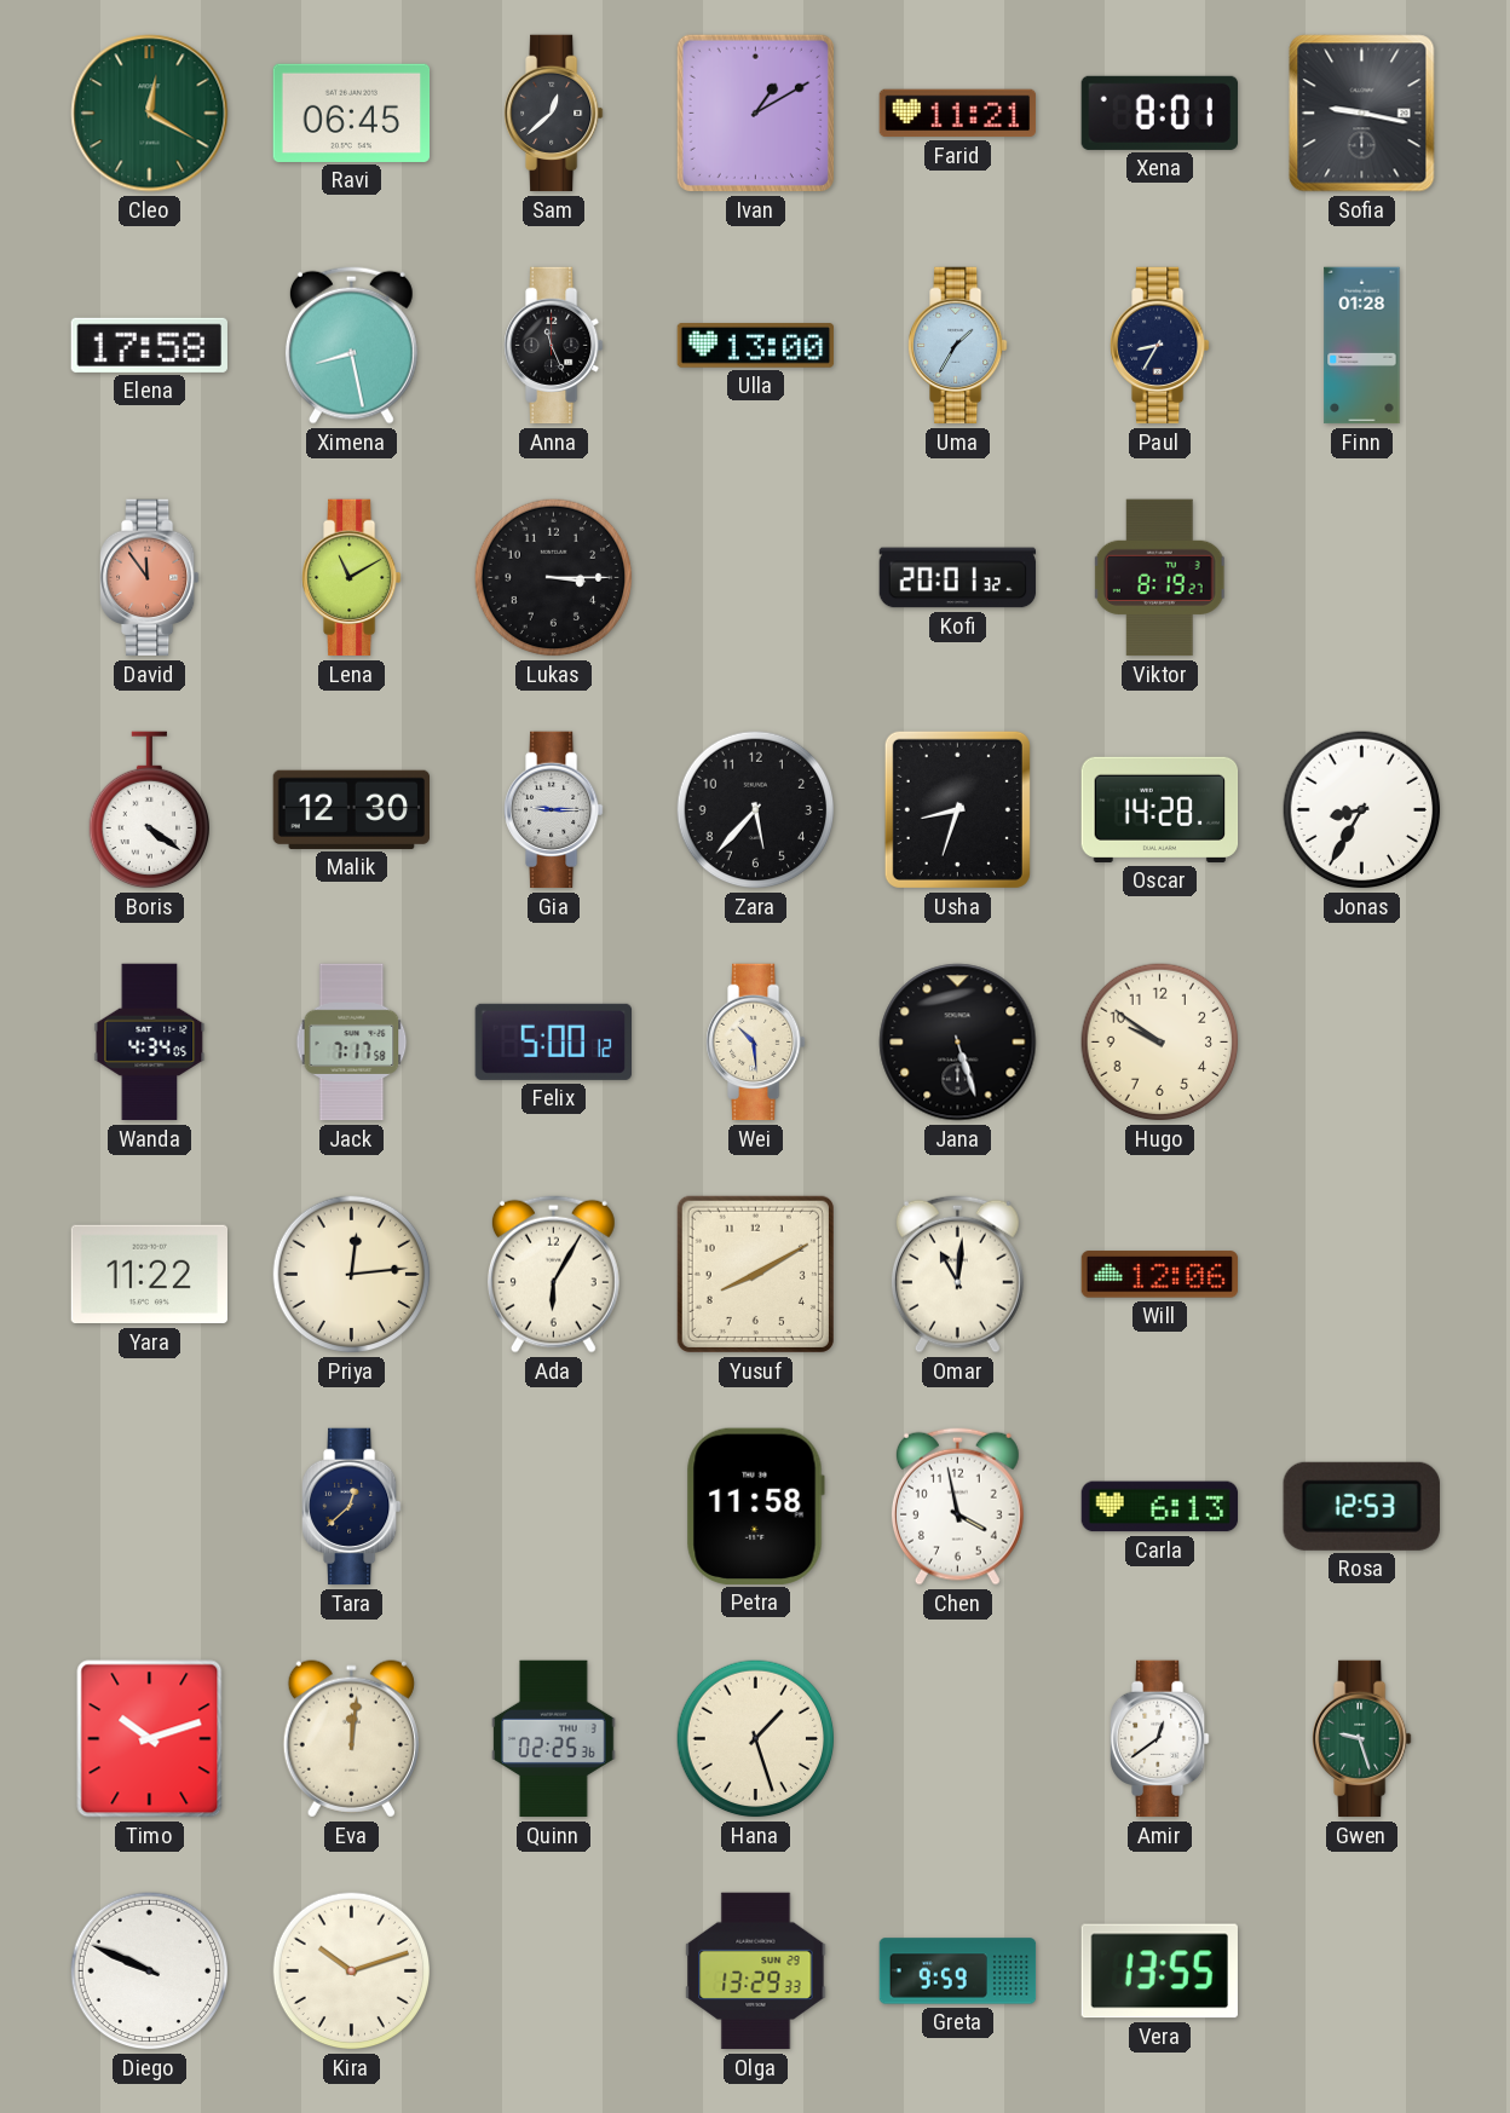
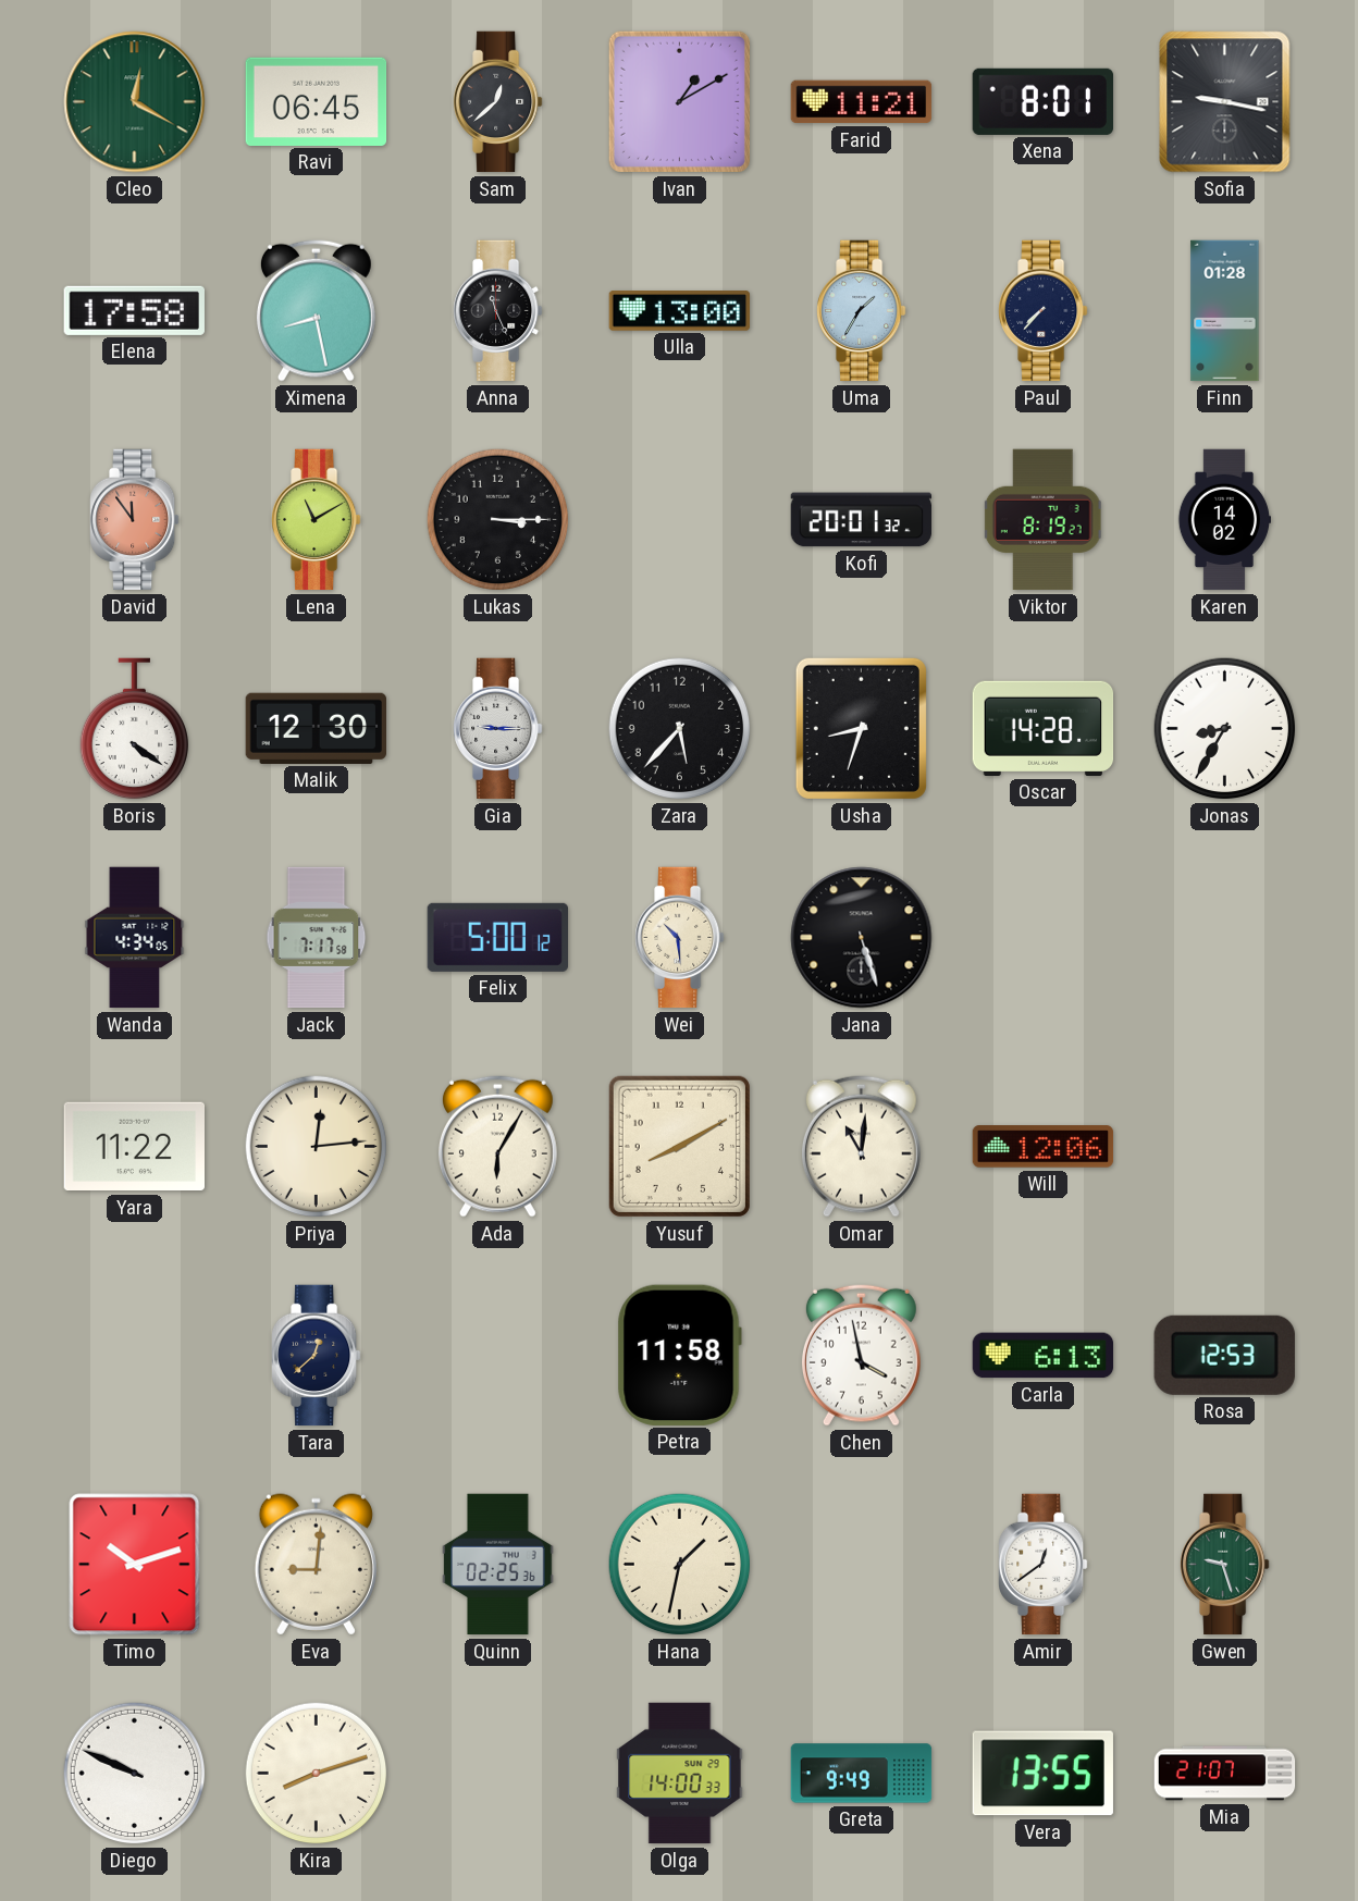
Paul: 8:35 -> 7:37 (1044, 311)
Karen: none -> 14:02 (1224, 520)
Hugo: 9:51 -> none (1160, 1043)
Eva: 12:01 -> 9:01 (316, 1565)
Hana: 1:27 -> 1:32 (680, 1565)
Kira: 10:12 -> 8:12 (317, 1774)
Olga: 13:29 -> 14:00 (680, 1774)
Greta: 9:59 -> 9:49 (862, 1774)
Mia: none -> 21:07 (1225, 1774)
